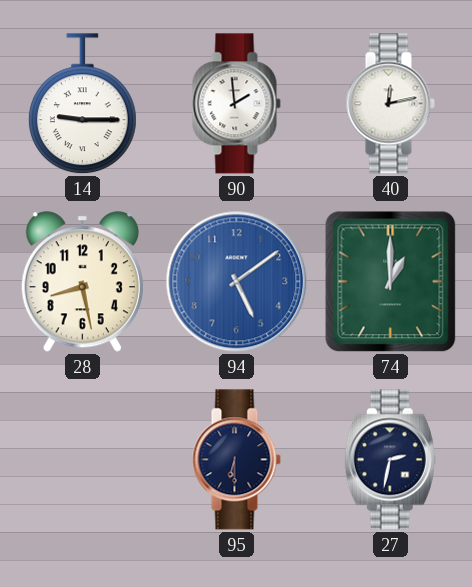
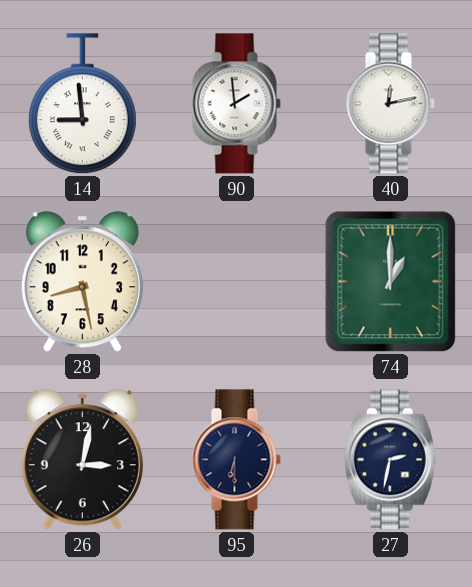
14: 9:15 -> 8:59 (82, 104)
94: 5:09 -> none (237, 282)
26: none -> 3:02 (82, 460)
